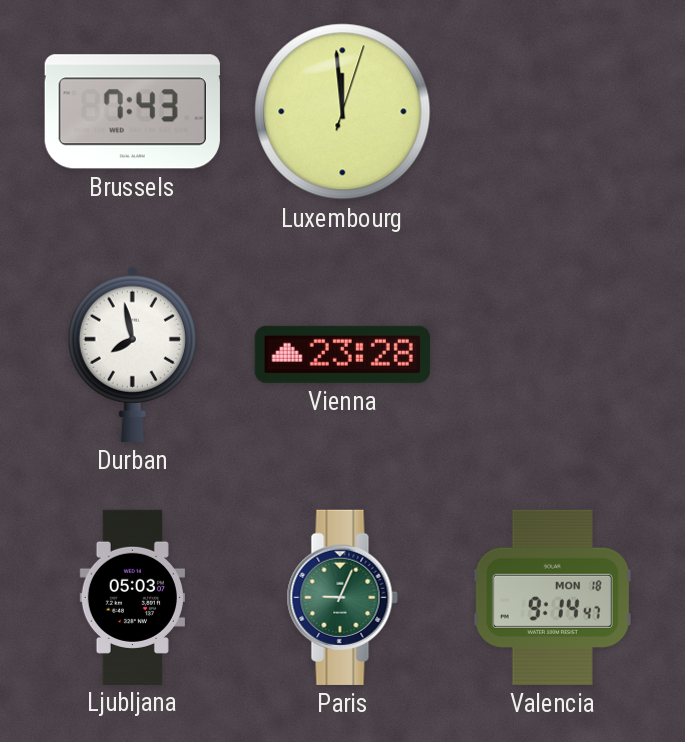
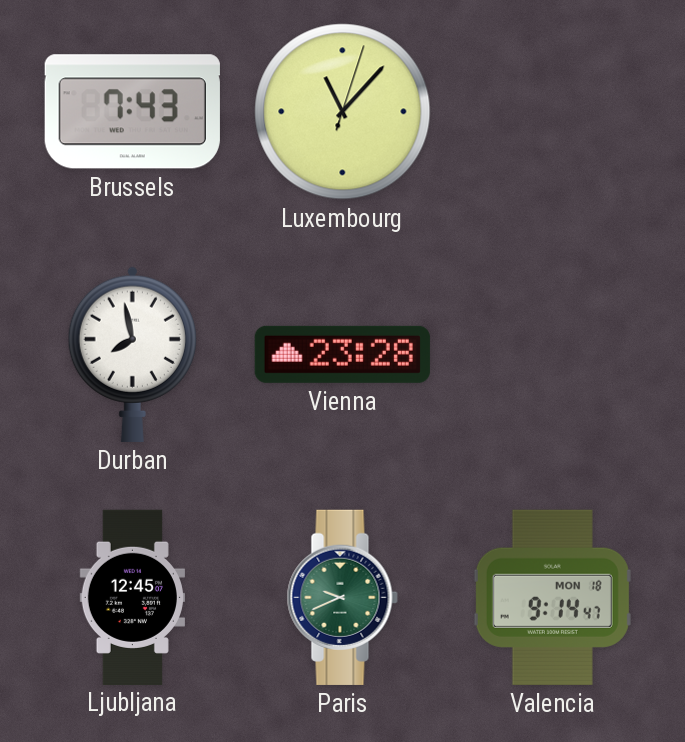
Luxembourg: 11:59 -> 11:07 (343, 112)
Ljubljana: 05:03 -> 12:45 (132, 597)
Paris: 9:04 -> 9:41 (342, 597)
